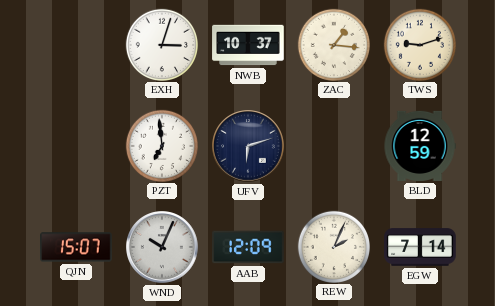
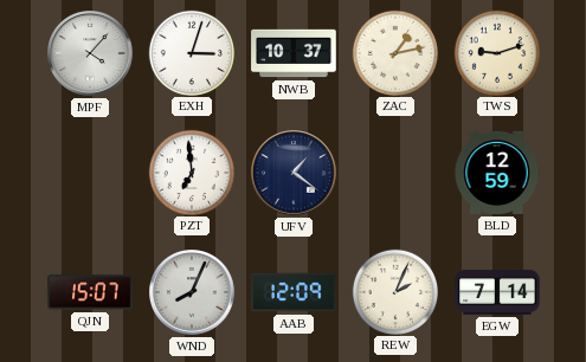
MPF: none -> 4:07 (90, 53)
ZAC: 1:16 -> 1:13 (394, 52)
UFV: 6:12 -> 1:21 (294, 173)
WND: 10:04 -> 8:04 (192, 292)
